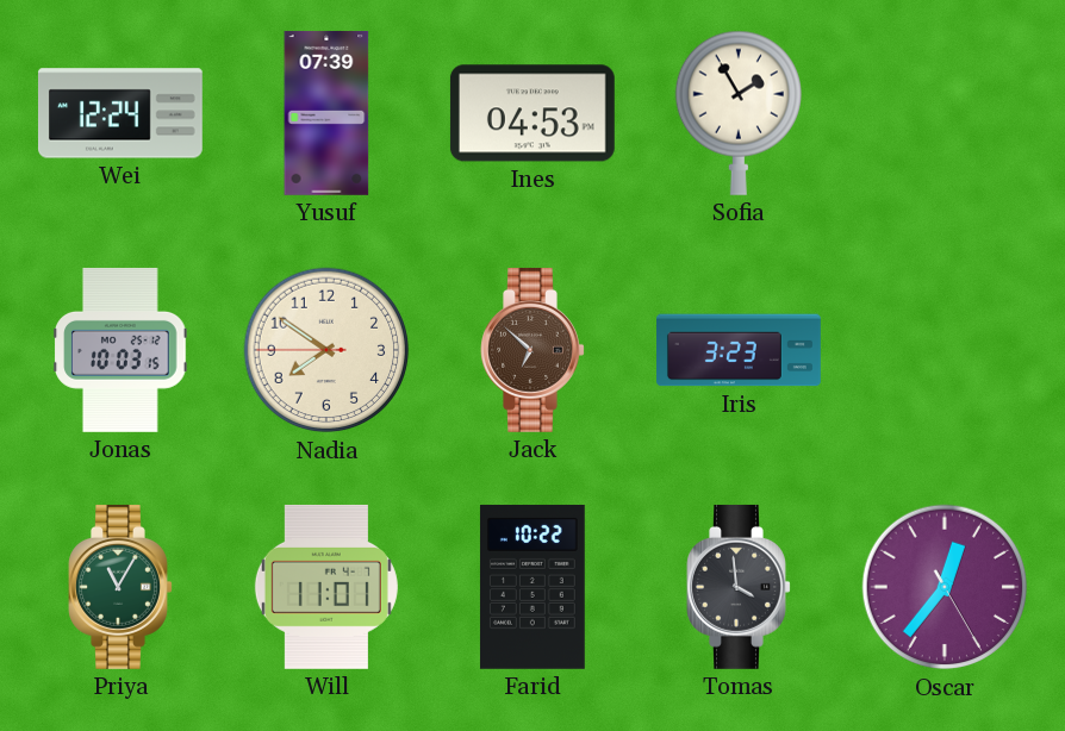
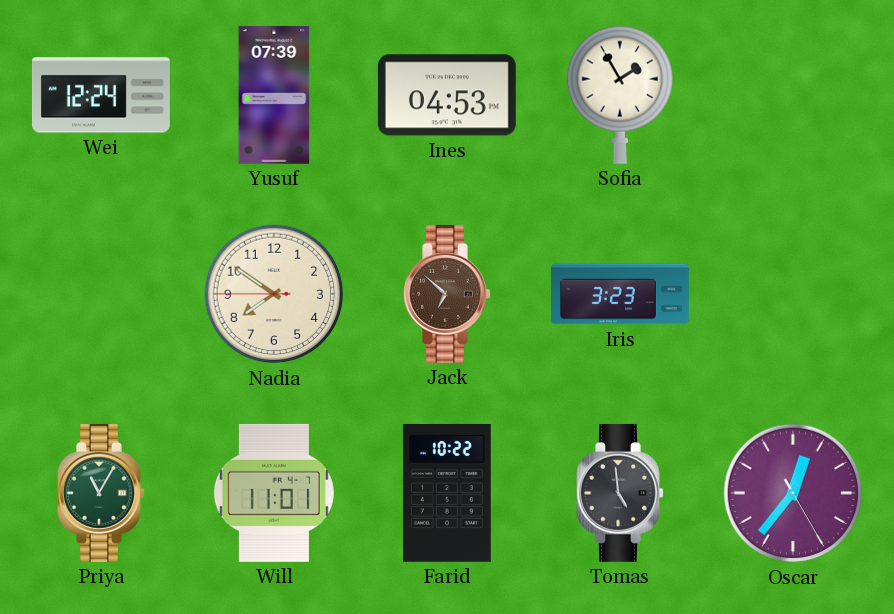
Jonas: 10:03 -> none (120, 350)
Tomas: 3:59 -> 4:59 (620, 493)
